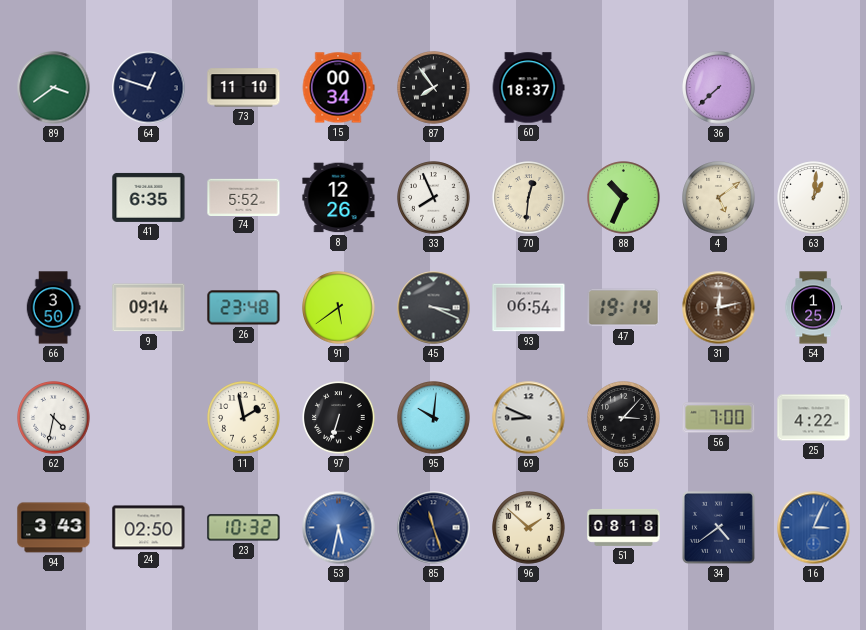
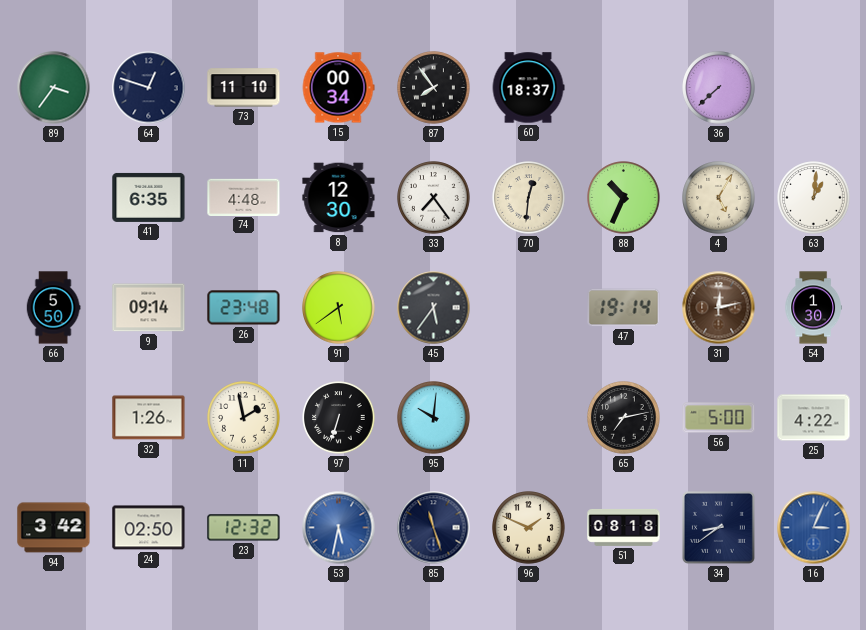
89: 3:39 -> 3:36 (54, 88)
74: 5:52 -> 4:48 (244, 197)
8: 12:26 -> 12:30 (339, 198)
33: 7:56 -> 7:24 (434, 198)
4: 5:09 -> 5:05 (719, 198)
66: 3:50 -> 5:50 (53, 308)
45: 3:19 -> 5:36 (434, 308)
93: 06:54 -> none (529, 308)
54: 1:25 -> 1:30 (813, 308)
62: 4:32 -> none (54, 418)
32: none -> 1:26 (149, 418)
69: 8:49 -> none (529, 418)
65: 3:07 -> 7:13 (624, 418)
56: 7:00 -> 5:00 (719, 418)
94: 3:43 -> 3:42 (54, 528)
23: 10:32 -> 12:32 (244, 528)
96: 1:52 -> 1:49 (529, 528)
34: 4:39 -> 8:39 (718, 527)
